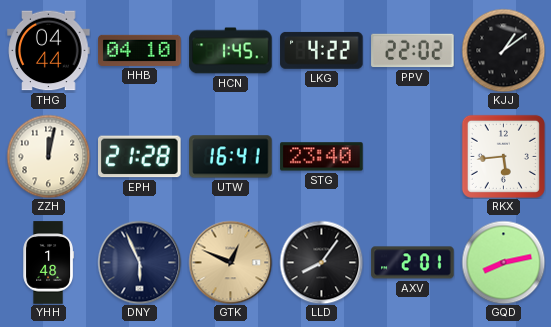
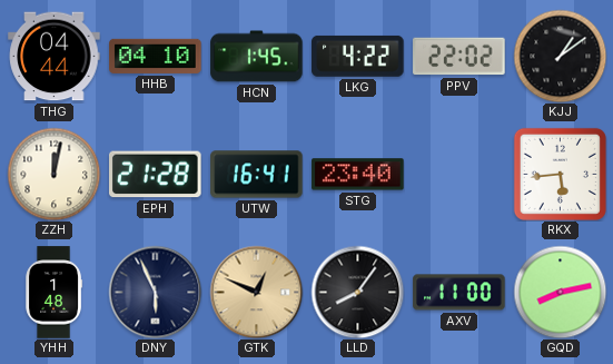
AXV: 2:01 -> 11:00 (459, 293)
